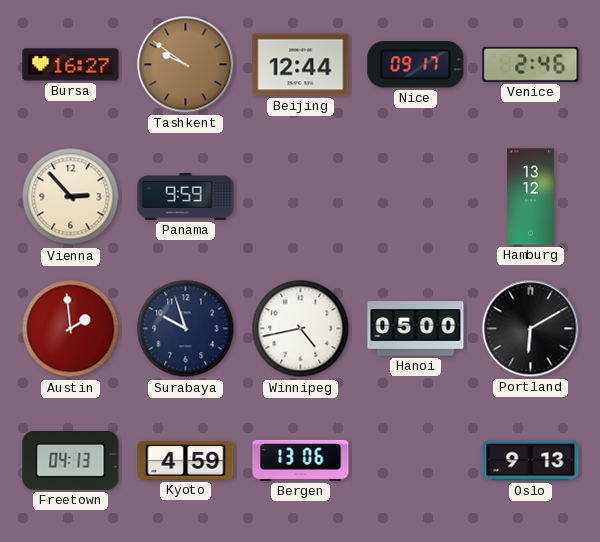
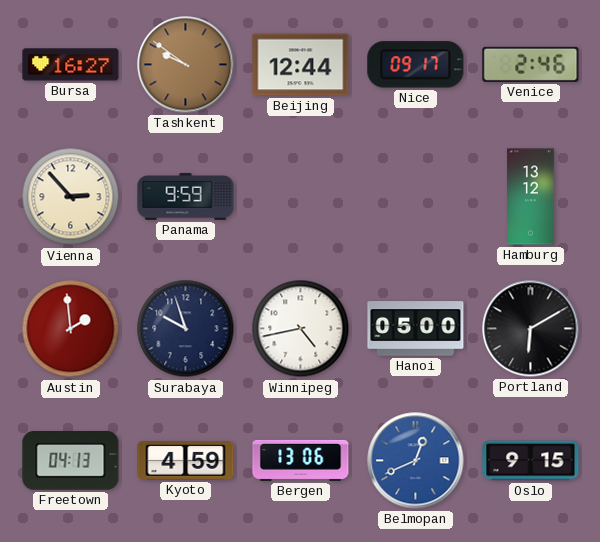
Belmopan: none -> 12:41 (416, 461)
Oslo: 9:13 -> 9:15 (531, 461)
